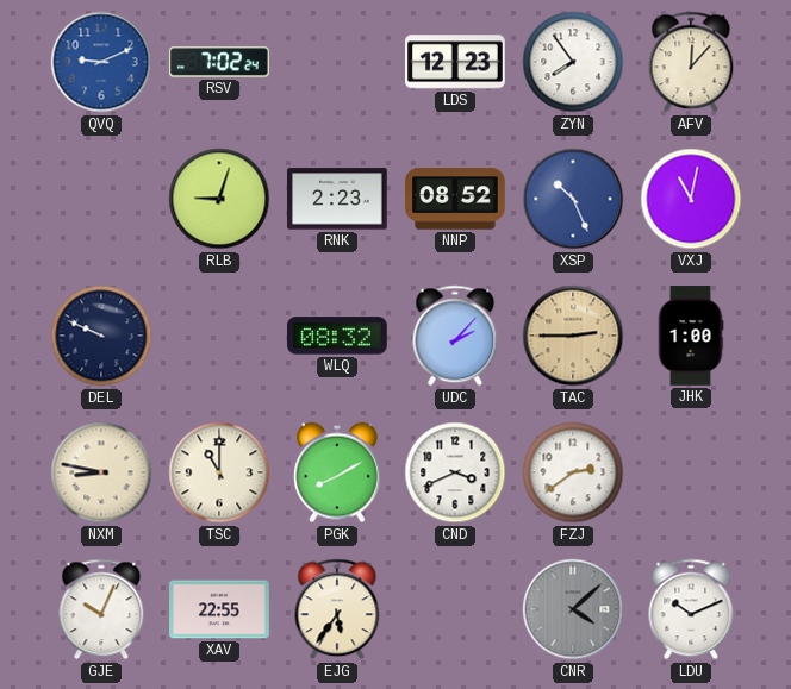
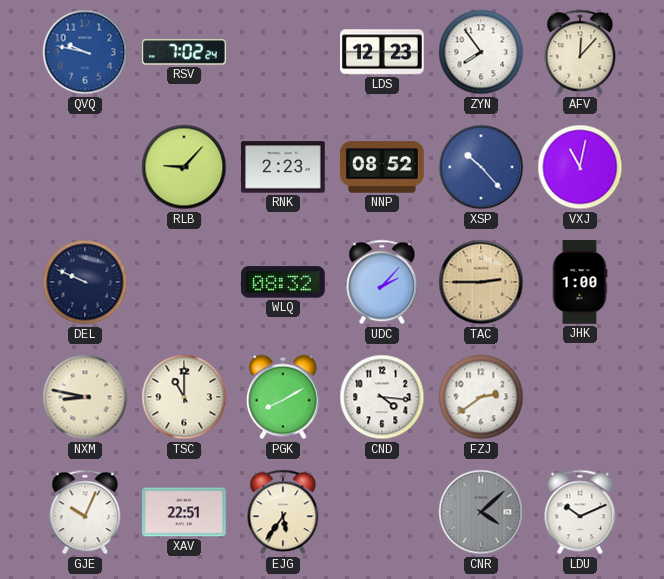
QVQ: 9:11 -> 9:47 (85, 52)
RLB: 9:03 -> 9:07 (184, 167)
XSP: 10:26 -> 10:23 (481, 167)
CND: 3:41 -> 4:16 (382, 397)
XAV: 22:55 -> 22:51 (185, 512)
